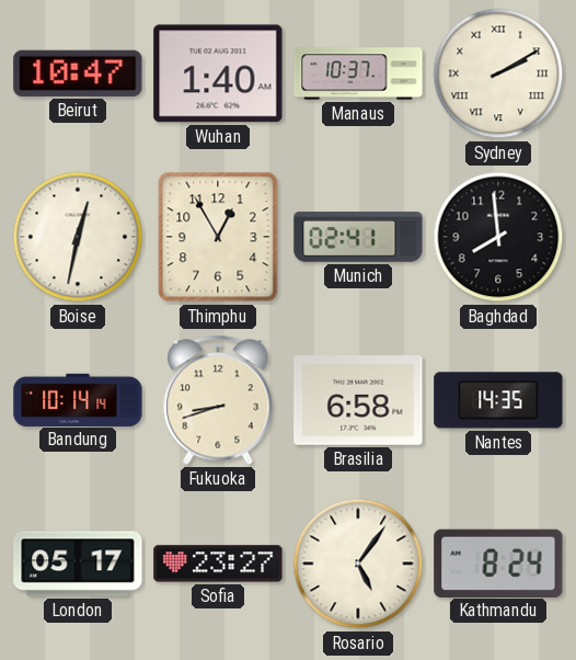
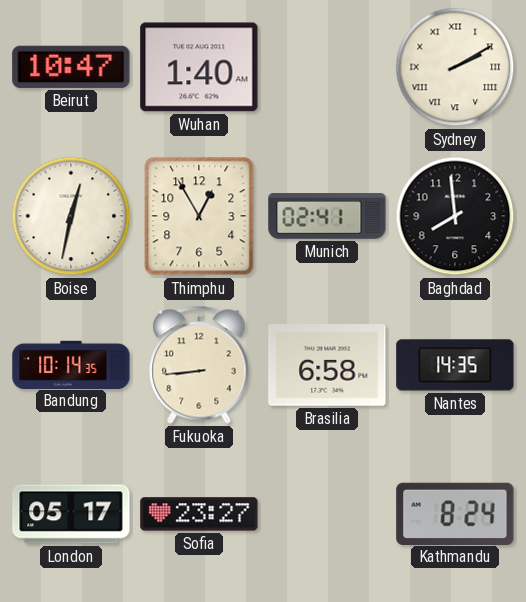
Manaus: 10:37 -> none (358, 73)
Bandung: 10:14:14 -> 10:14:35 (71, 364)
Fukuoka: 8:42 -> 8:44 (199, 365)
Rosario: 5:06 -> none (358, 564)
